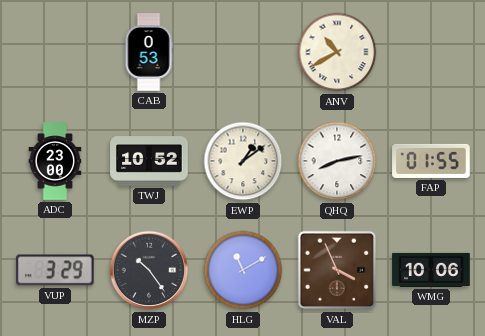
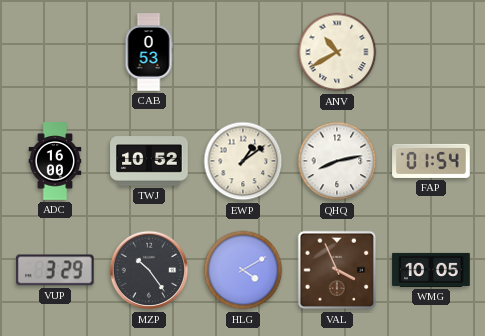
ADC: 23:00 -> 16:00 (55, 161)
FAP: 01:55 -> 01:54 (431, 161)
HLG: 11:10 -> 4:10 (243, 270)
WMG: 10:06 -> 10:05 (431, 270)
